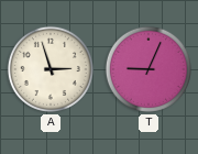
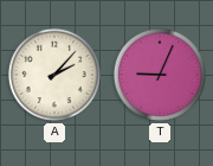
A: 2:57 -> 2:07 (54, 75)
